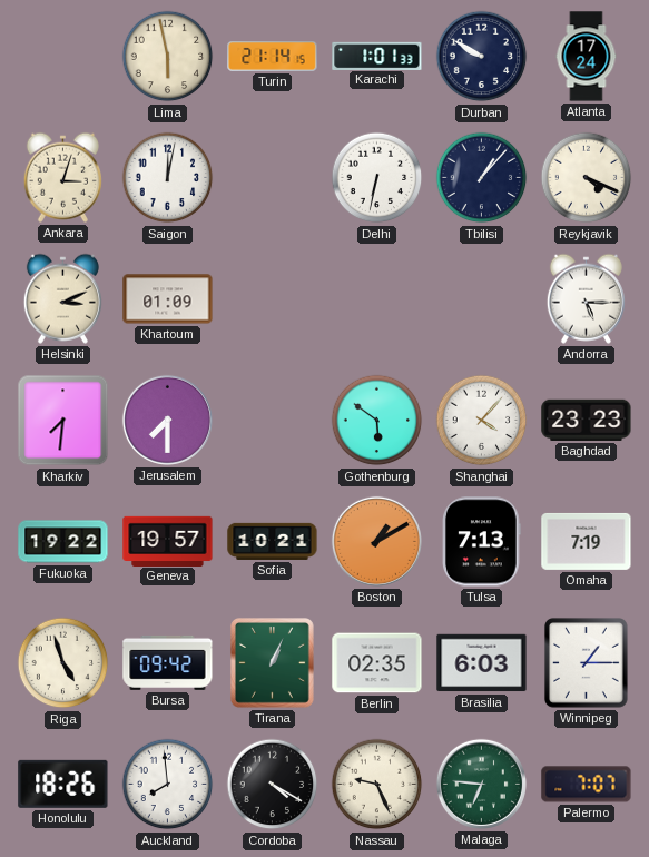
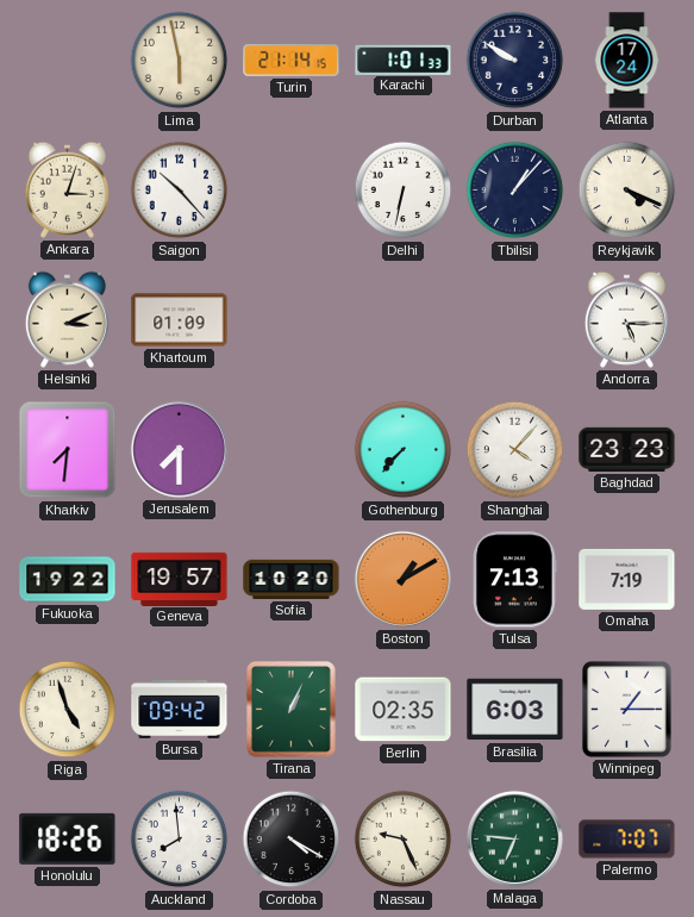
Saigon: 12:02 -> 10:23 (180, 191)
Gothenburg: 5:51 -> 7:37 (404, 450)
Sofia: 10:21 -> 10:20 (292, 579)
